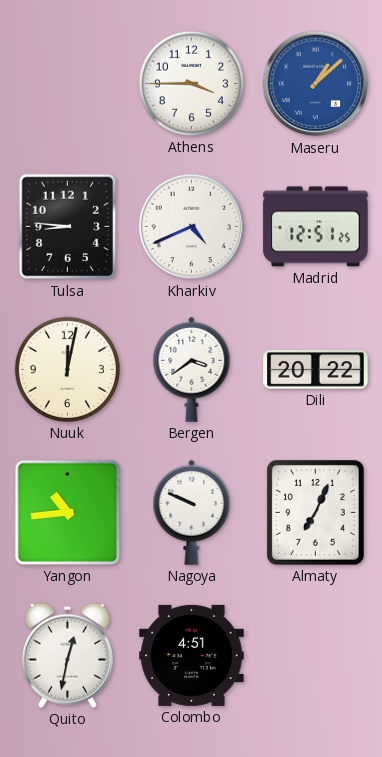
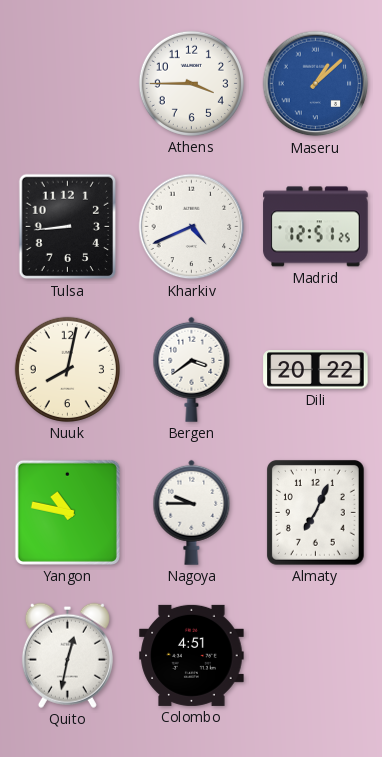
Tulsa: 8:46 -> 8:44 (68, 227)
Nuuk: 12:02 -> 8:02 (67, 369)
Yangon: 10:44 -> 10:47 (67, 512)
Nagoya: 9:49 -> 9:45 (192, 512)
